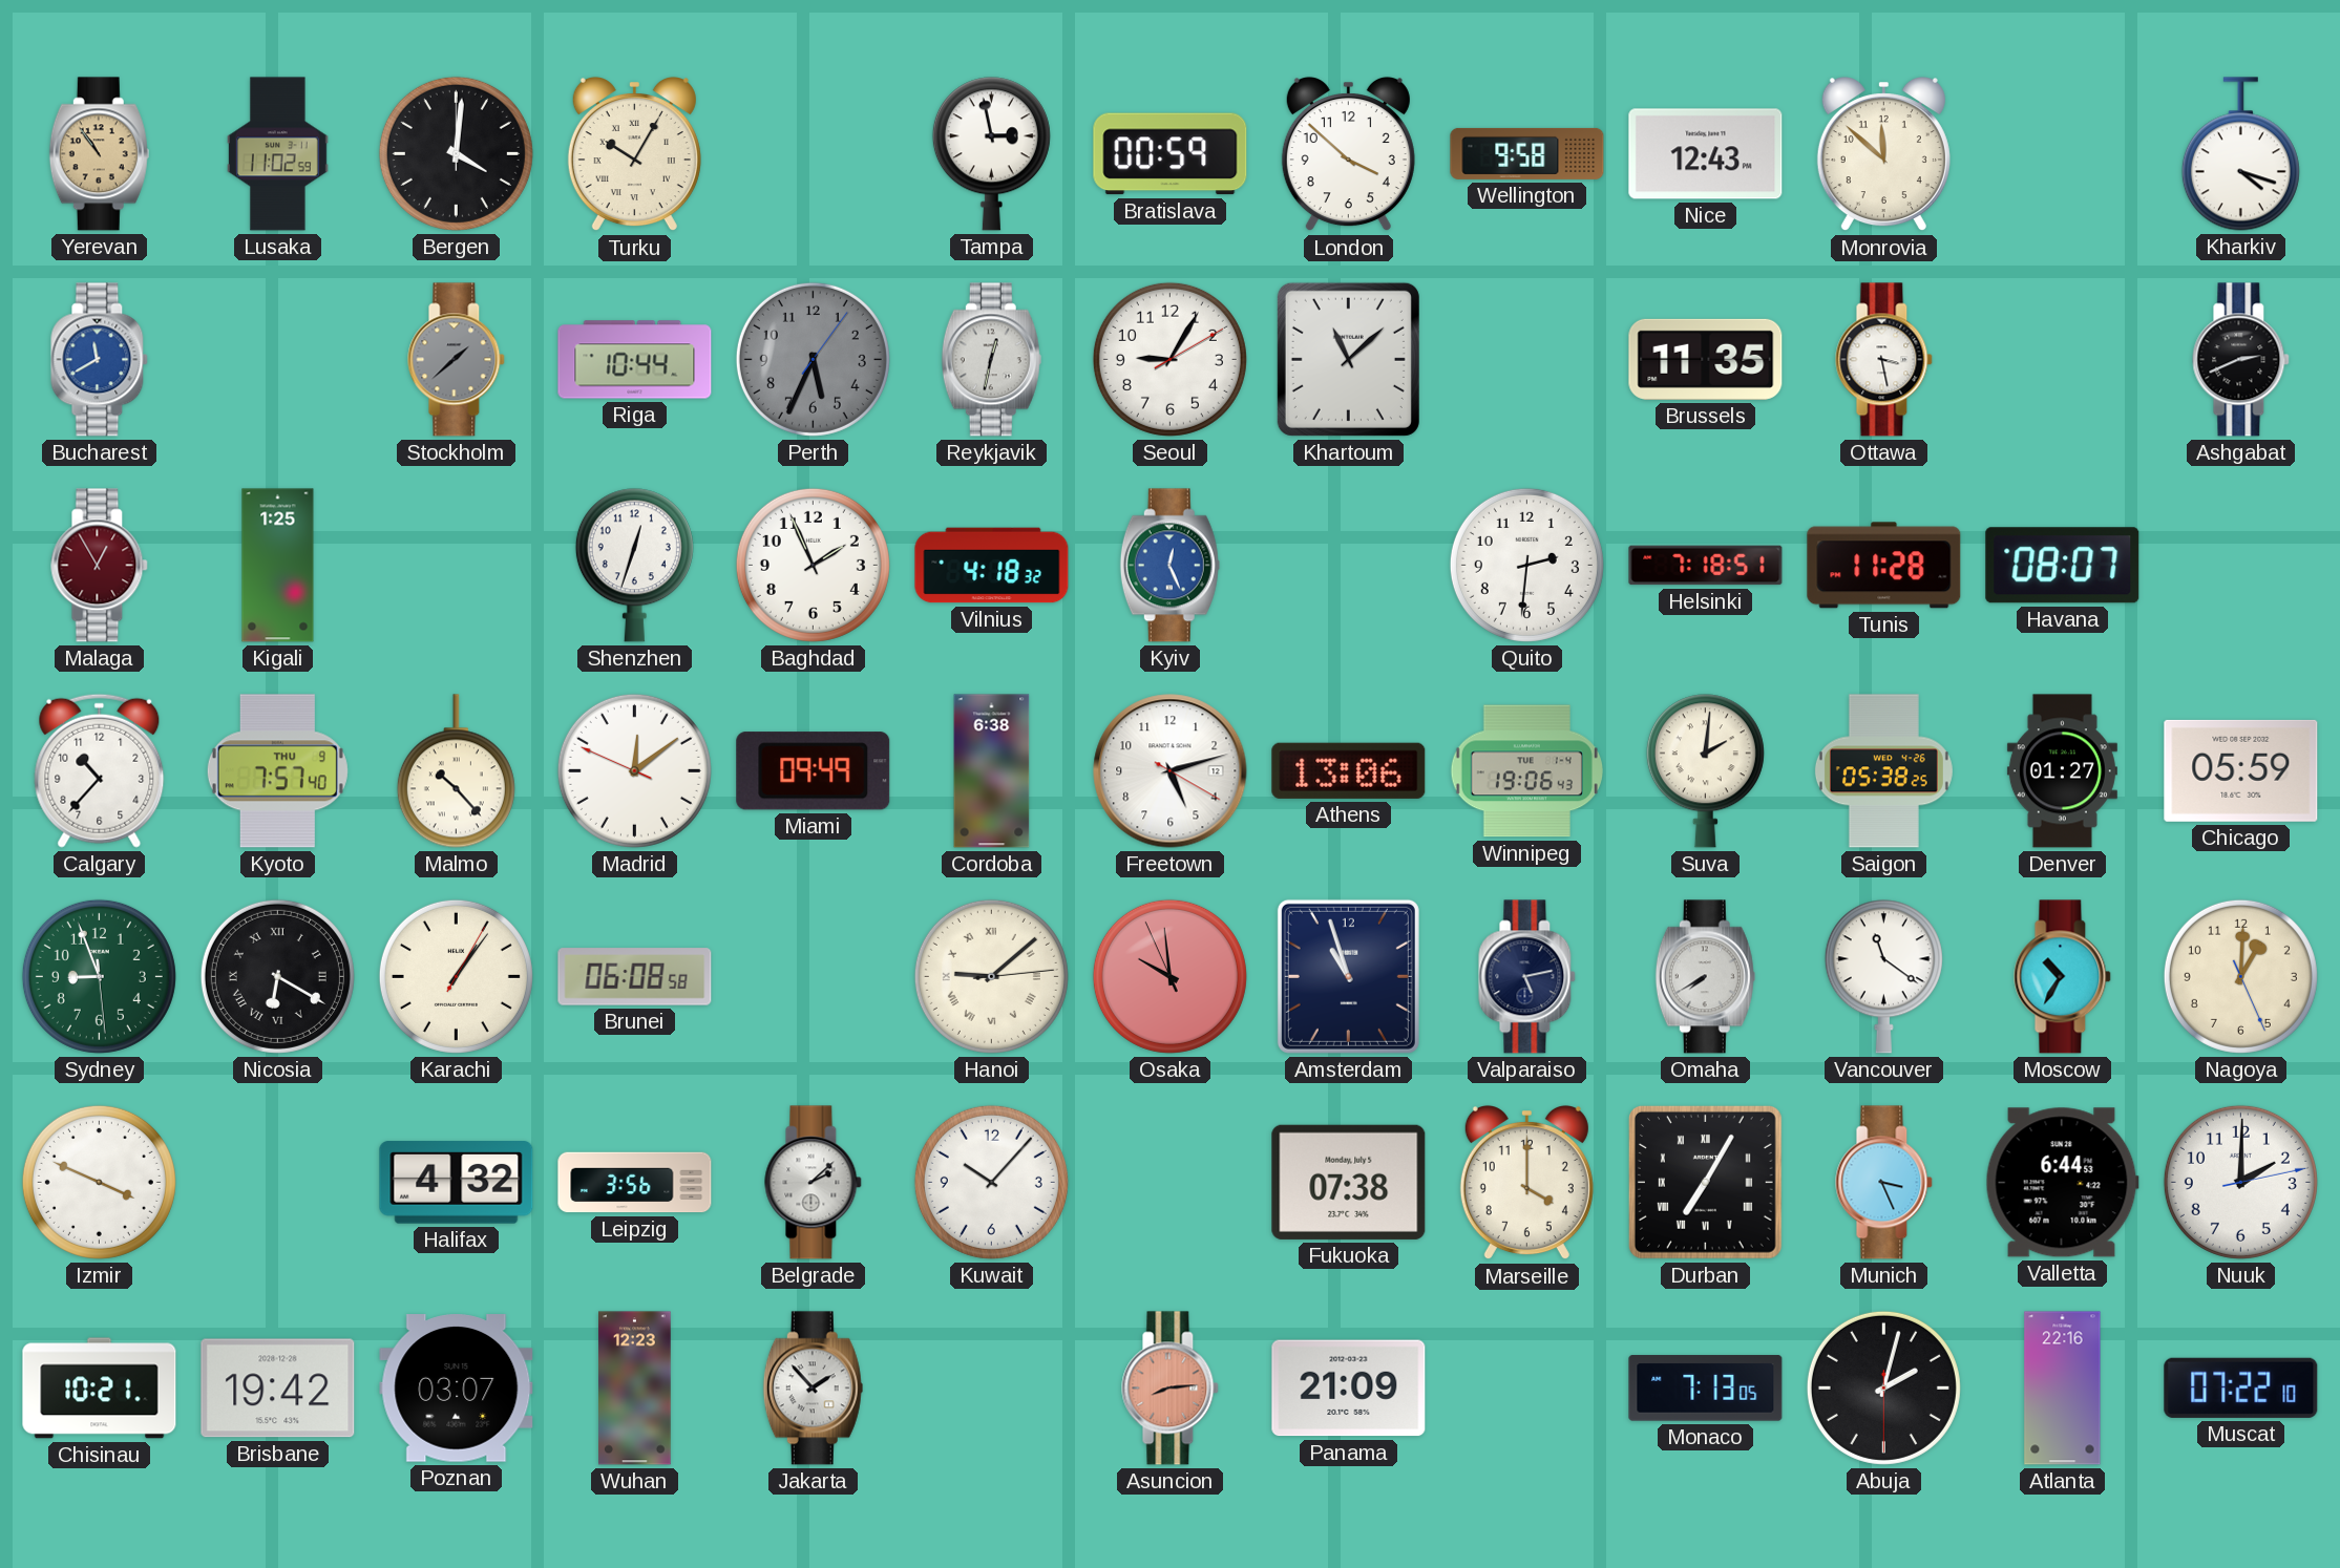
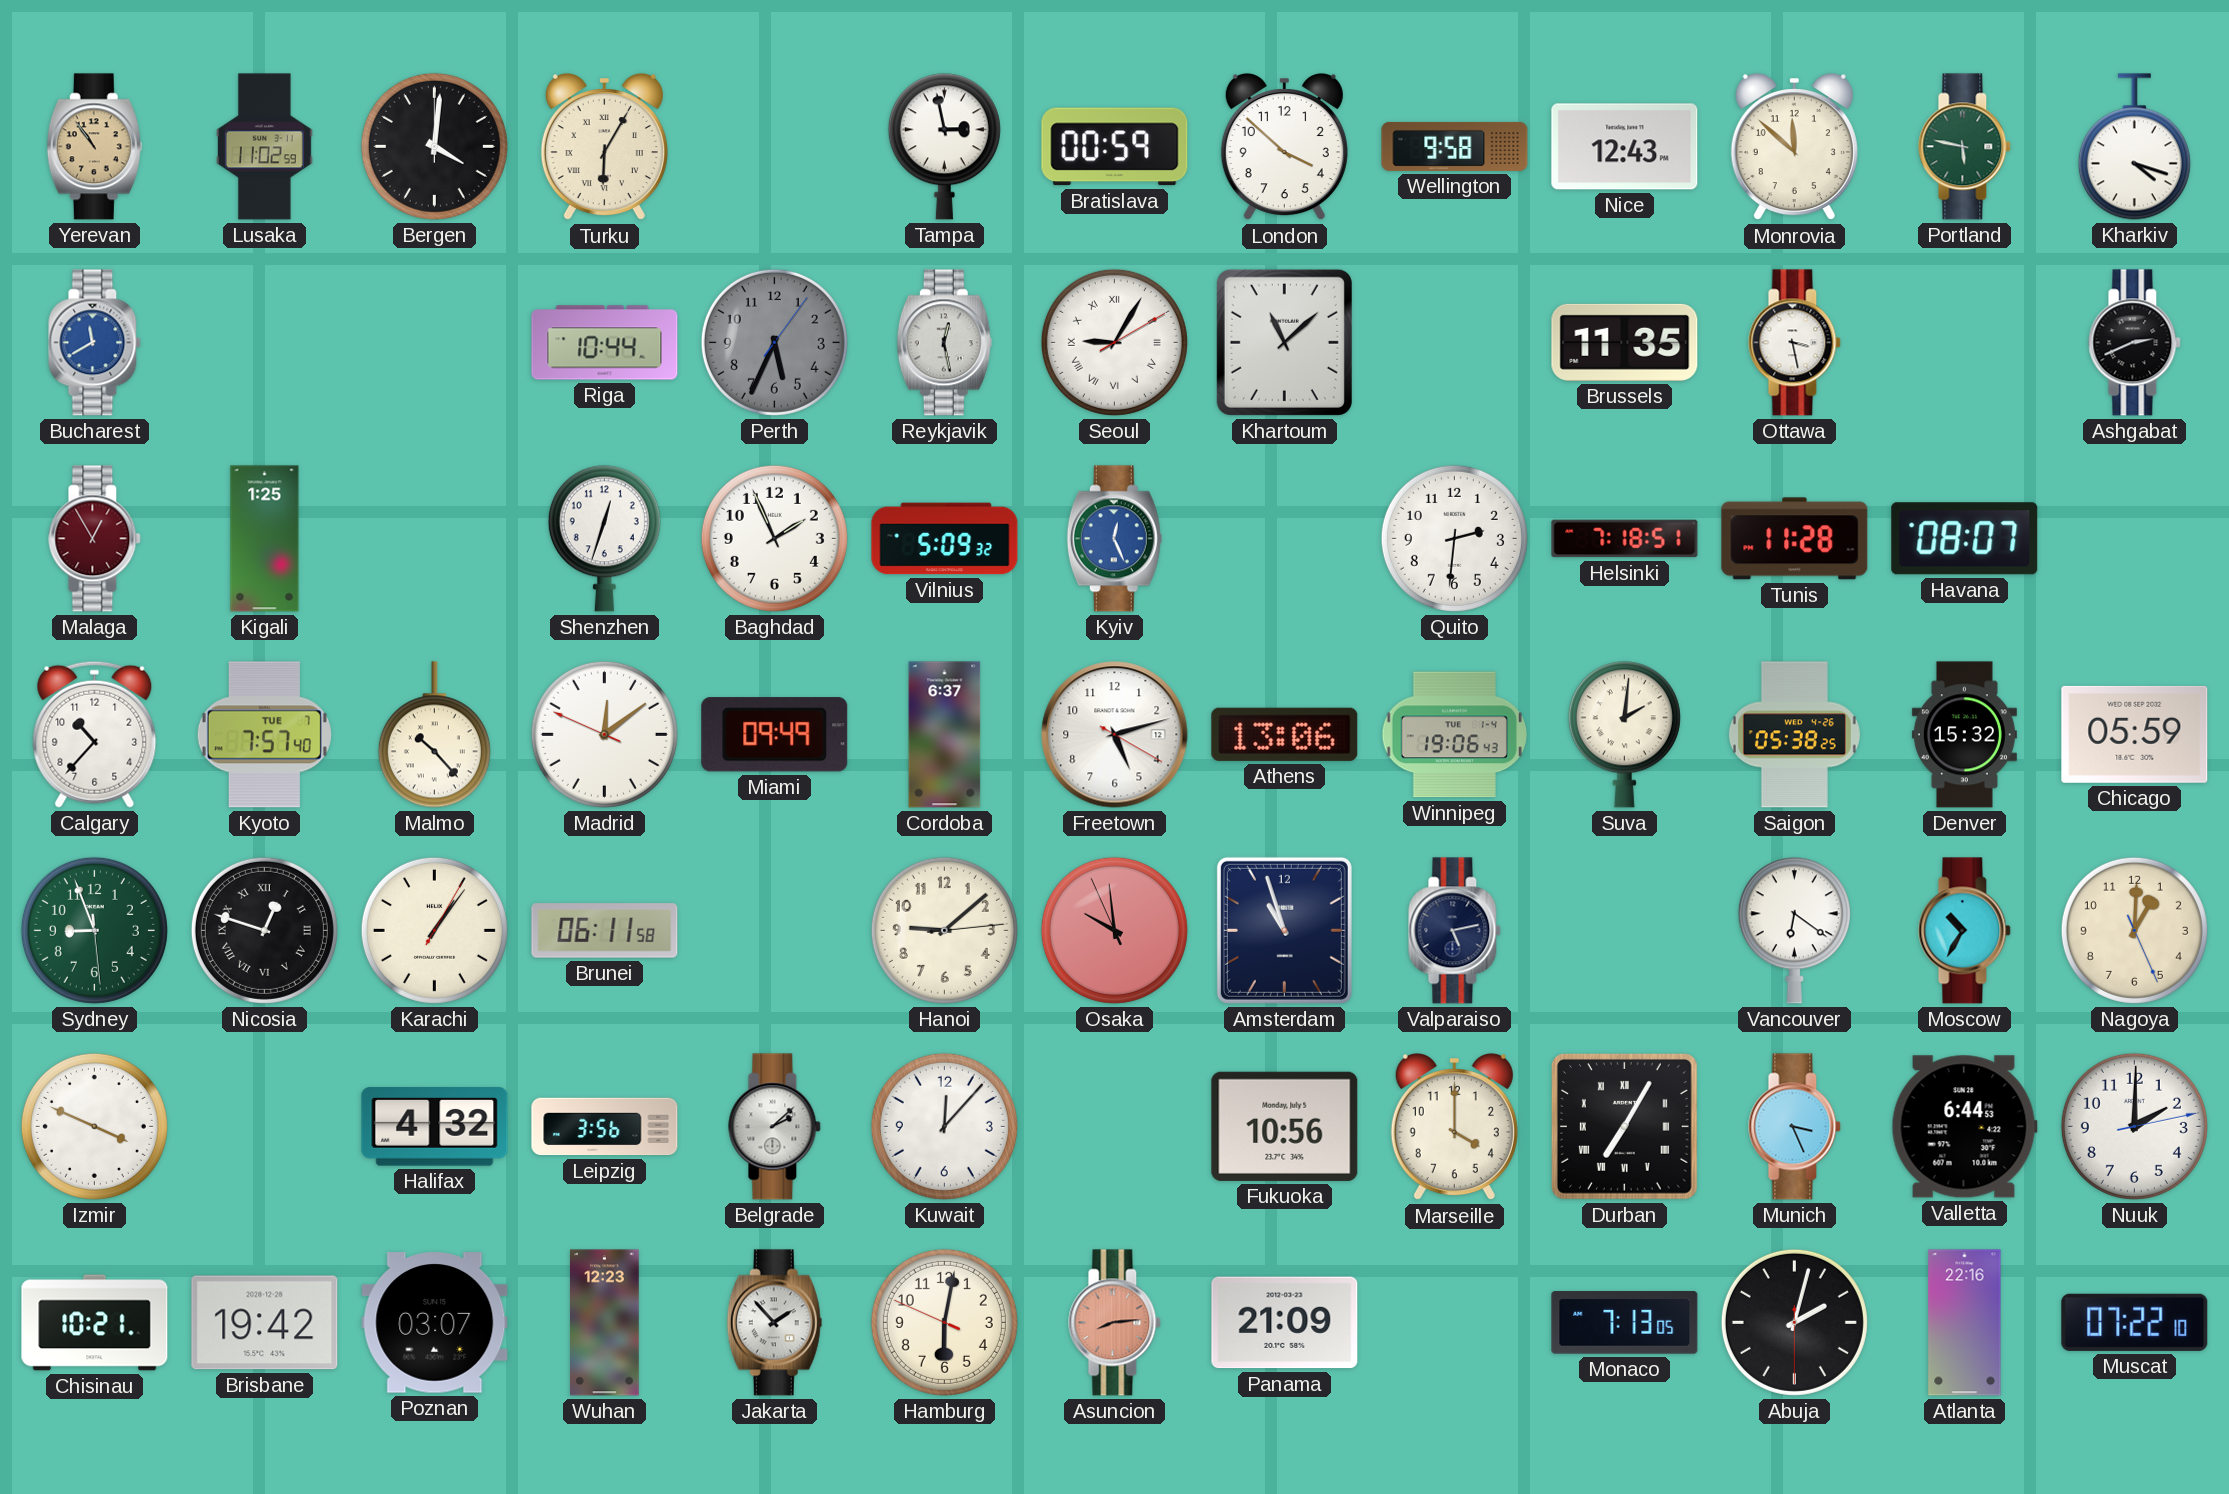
Turku: 10:05 -> 6:05 (604, 147)
Portland: none -> 5:47 (1965, 147)
Stockholm: 1:38 -> none (457, 360)
Reykjavik: 12:32 -> 12:28 (944, 343)
Seoul numerals: Arabic -> Roman (1114, 342)
Vilnius: 4:18 -> 5:09 (945, 539)
Kyoto date: THU 9 -> TUE 7 (264, 735)
Cordoba: 6:38 -> 6:37 (945, 735)
Denver: 01:27 -> 15:32 (1964, 735)
Nicosia: 6:20 -> 12:48 (264, 930)
Brunei: 06:08 -> 06:11 (605, 931)
Hanoi numerals: Roman -> Arabic (944, 930)
Omaha: 7:40 -> none (1705, 977)
Vancouver: 11:21 -> 6:21 (1794, 931)
Kuwait: 10:07 -> 12:07 (944, 1126)
Fukuoka: 07:38 -> 10:56 (1285, 1126)
Hamburg: none -> 6:01 (944, 1322)
